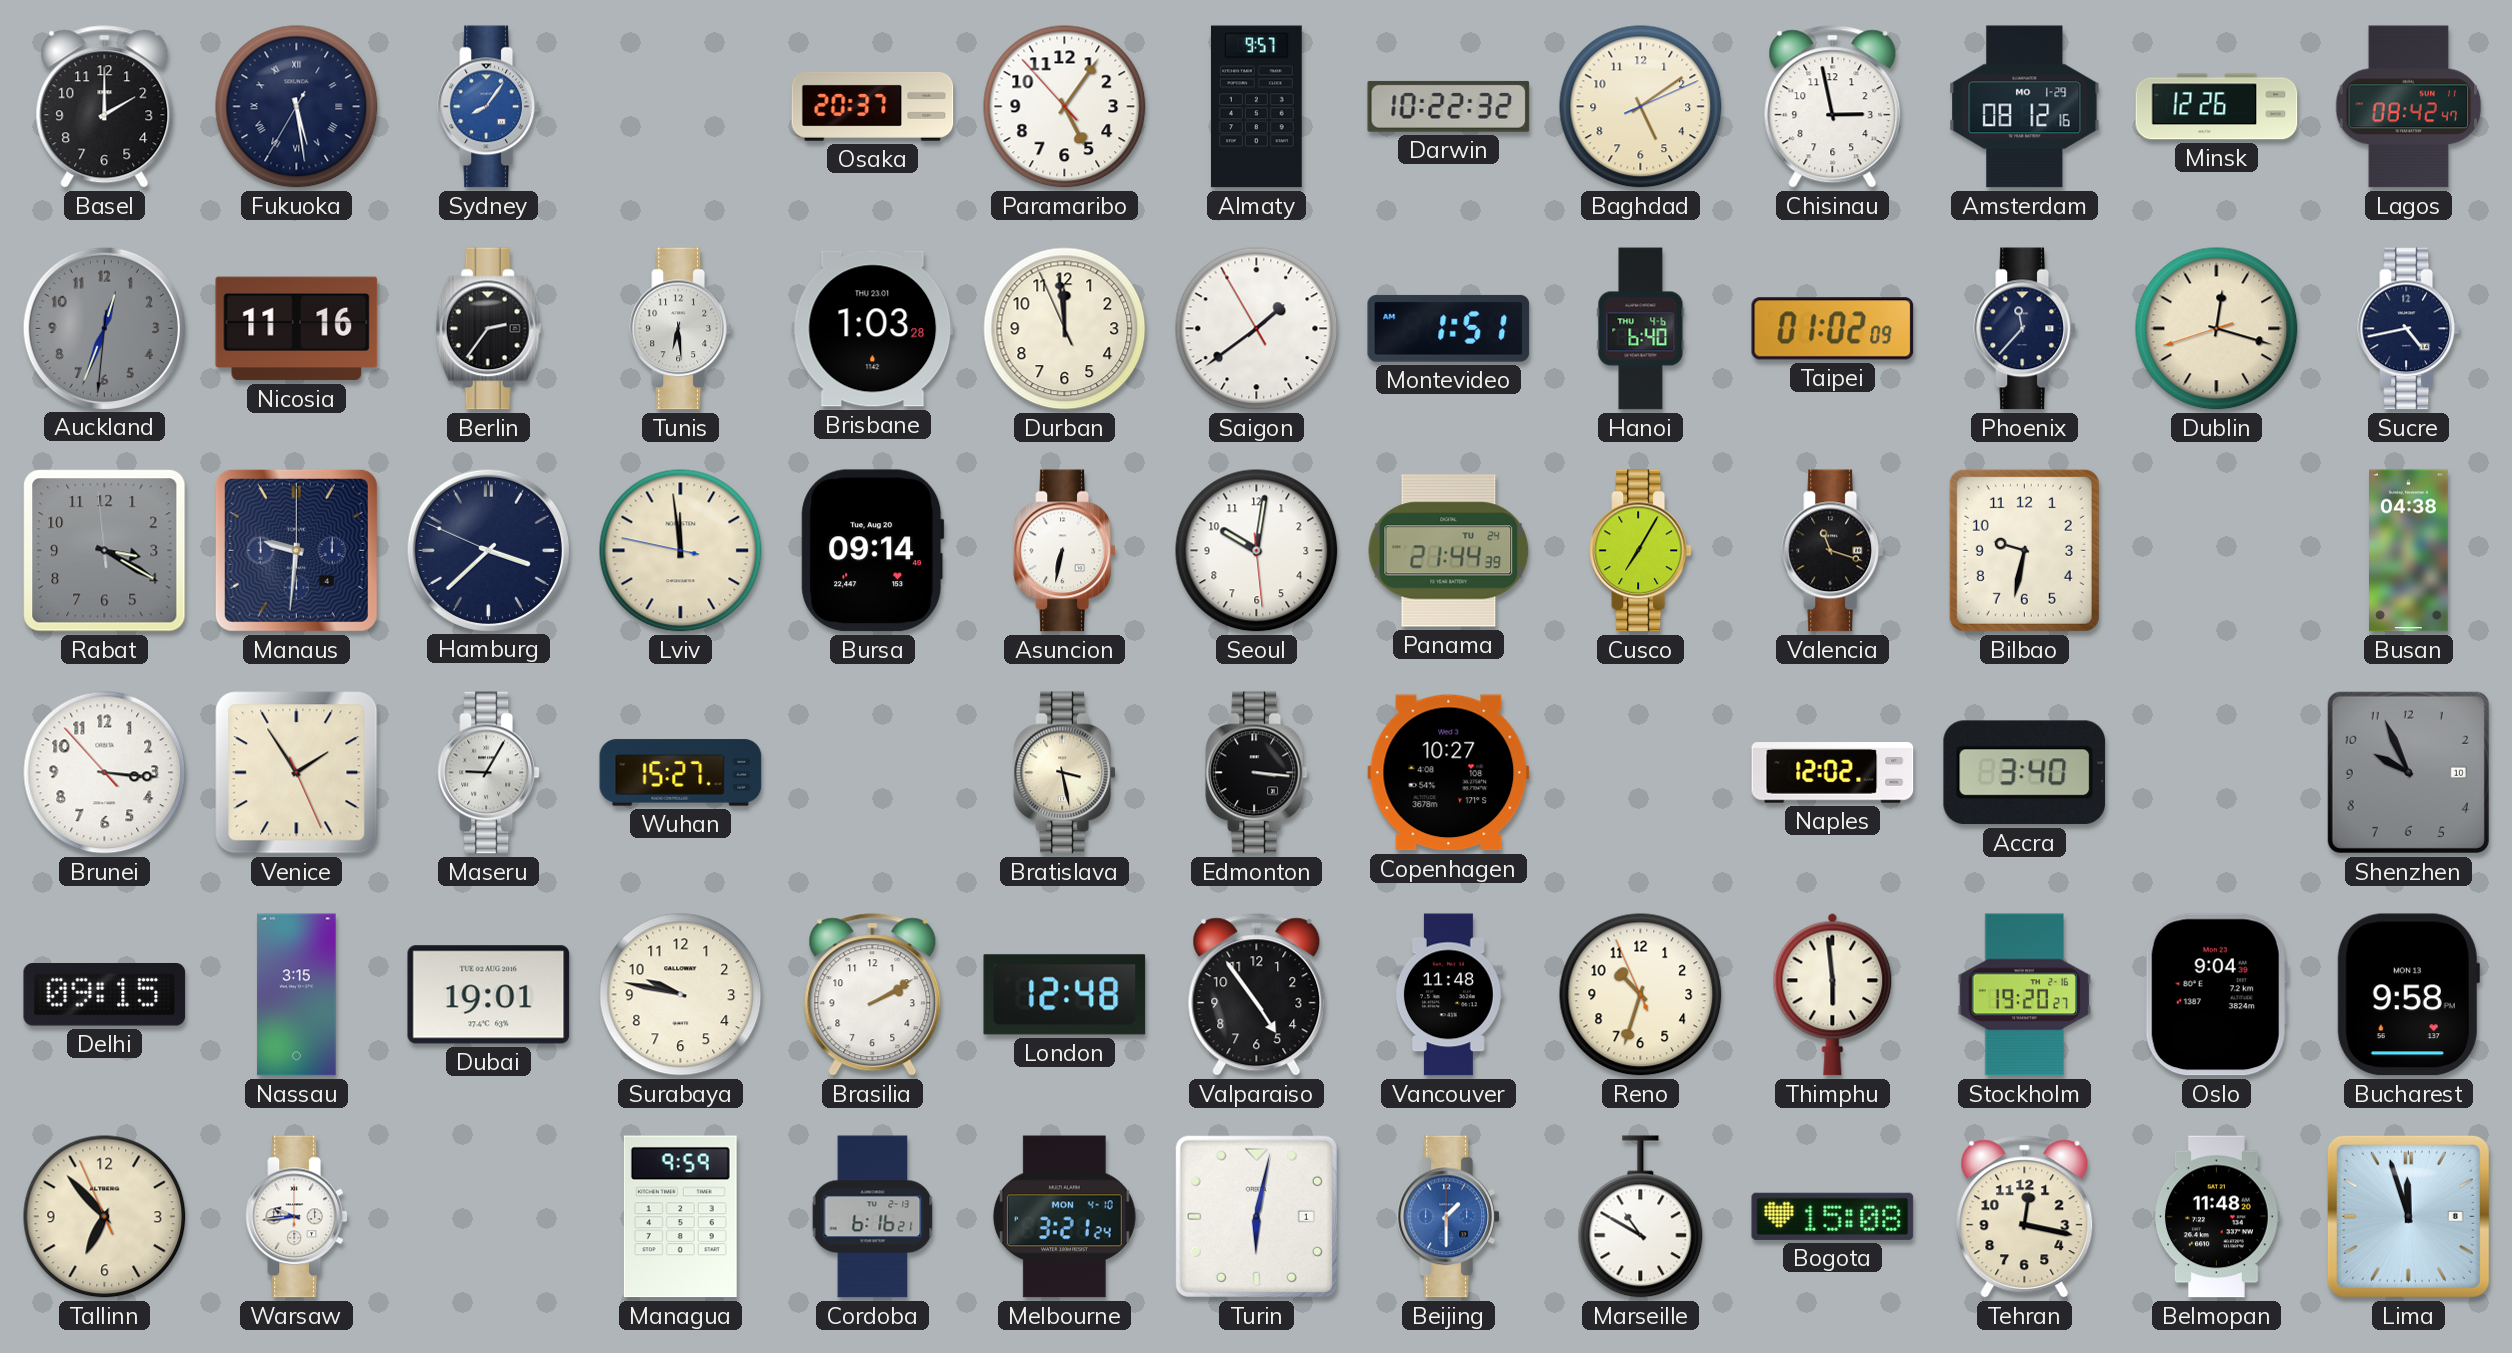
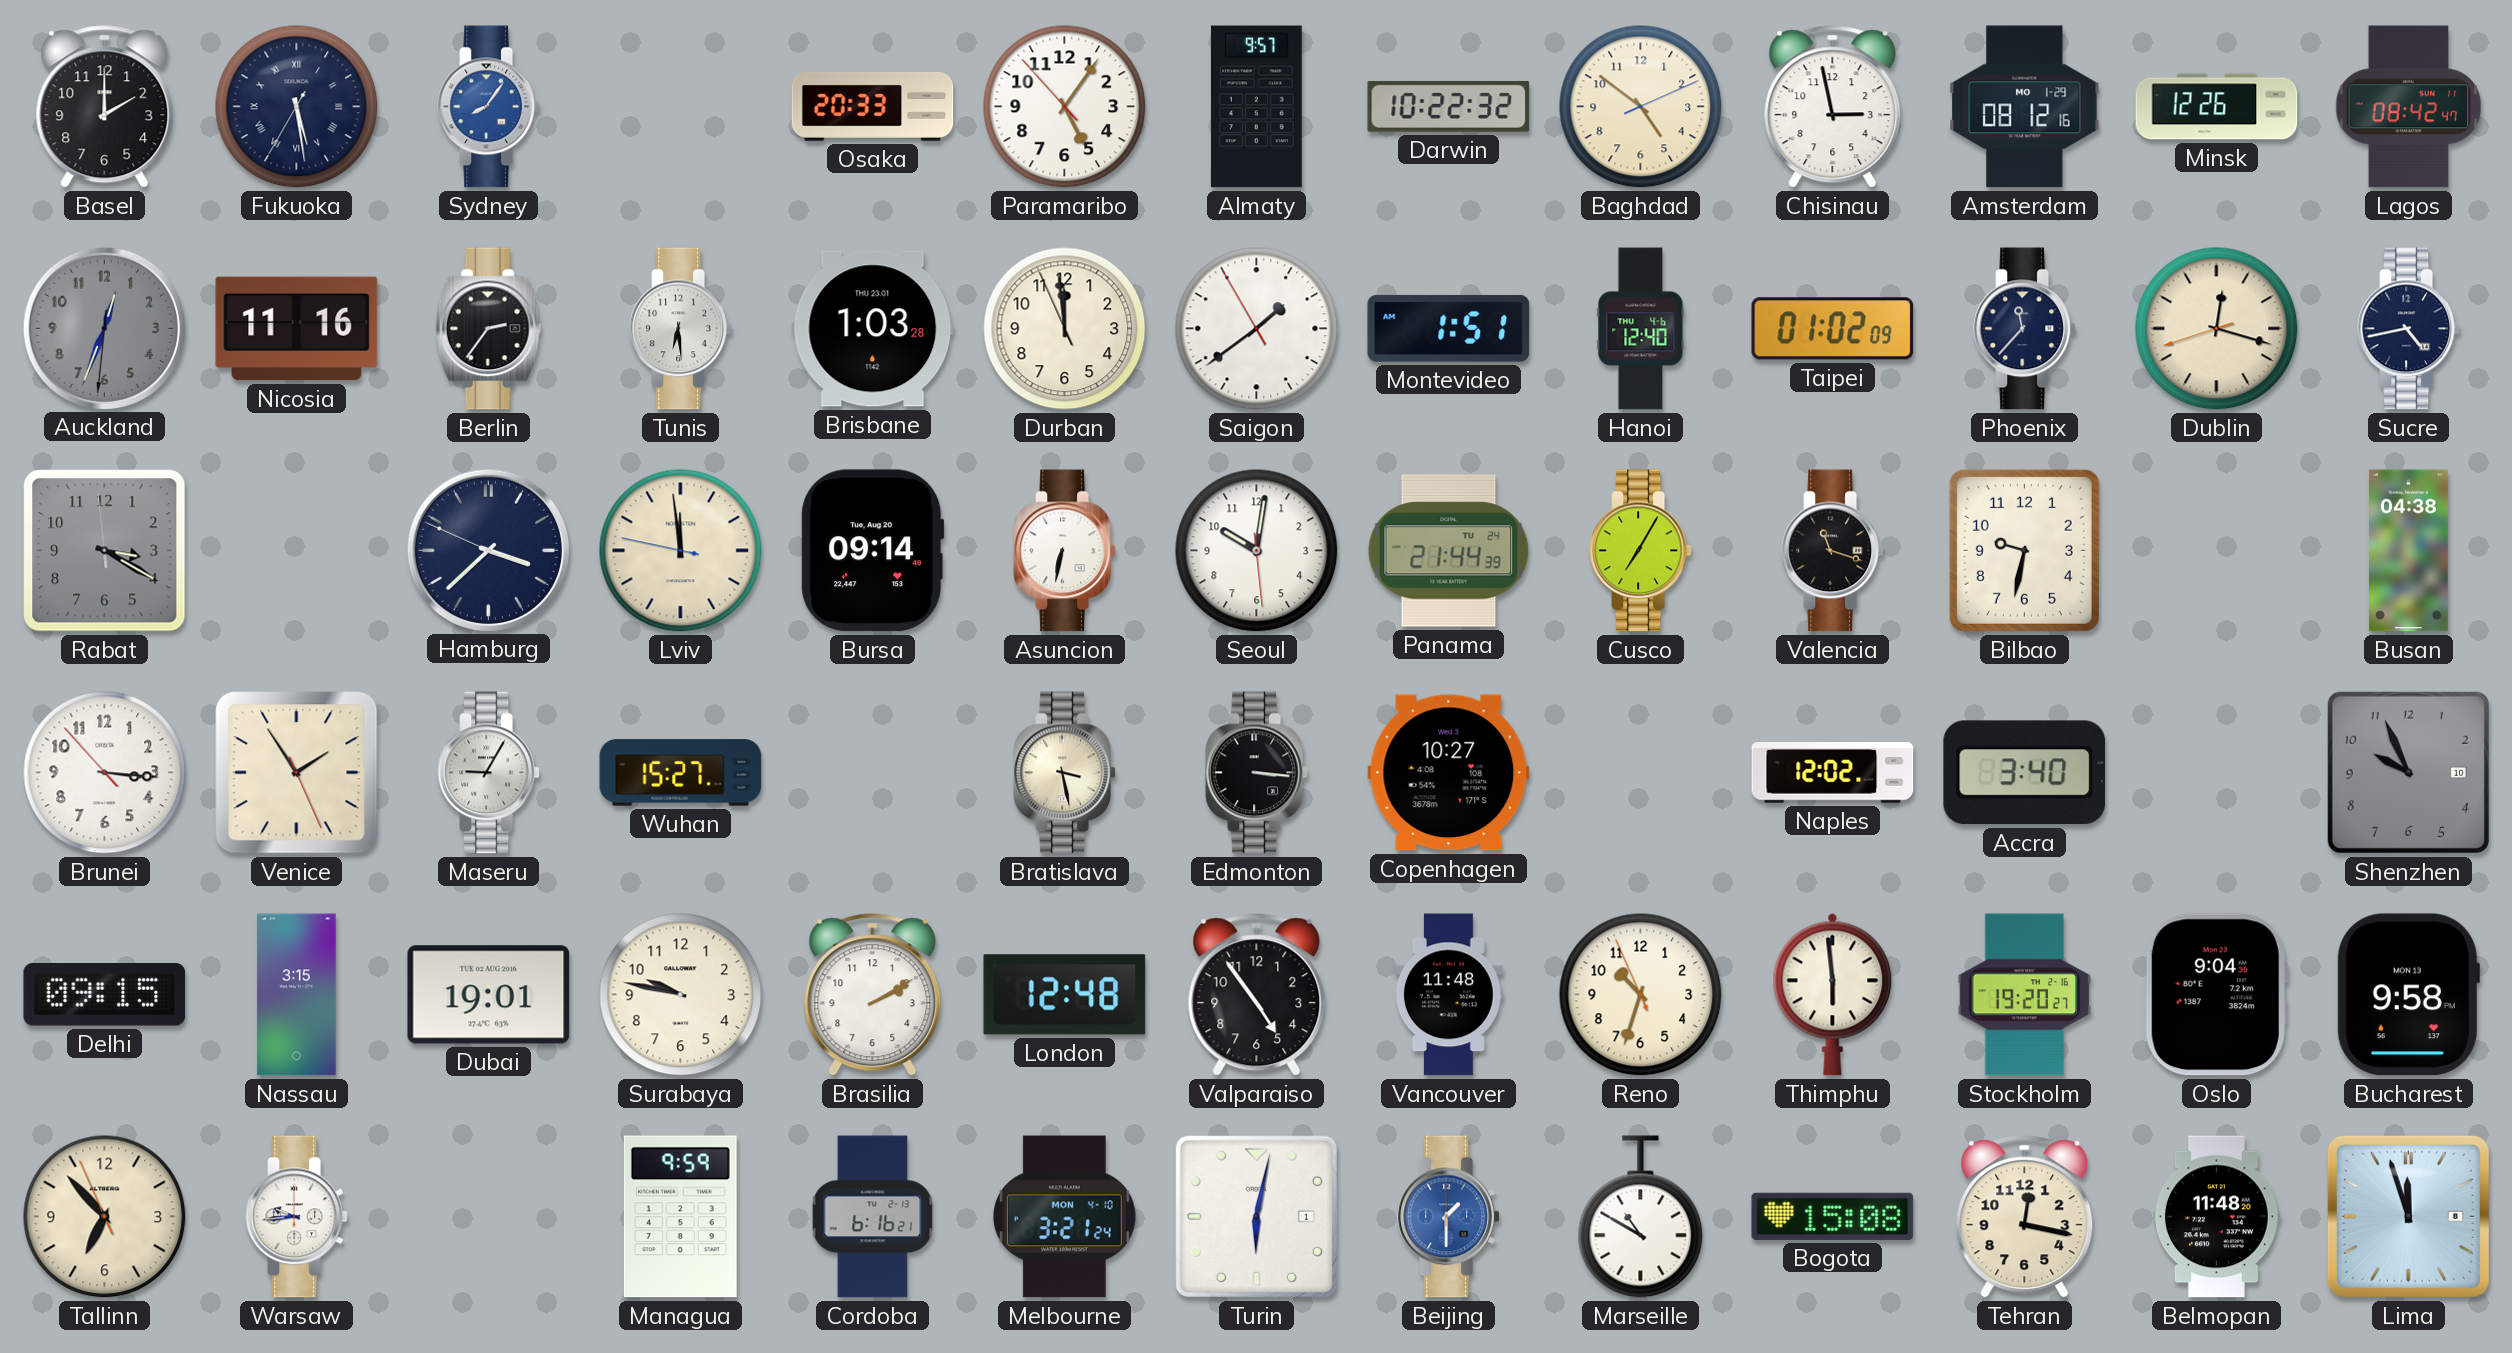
Osaka: 20:37 -> 20:33 (873, 106)
Baghdad: 5:09 -> 4:51 (1641, 107)
Hanoi: 6:40 -> 12:40 (1641, 329)
Manaus: 9:31 -> none (296, 550)
